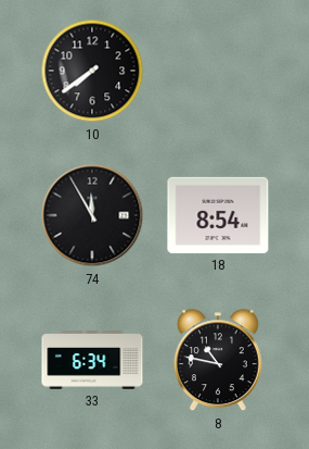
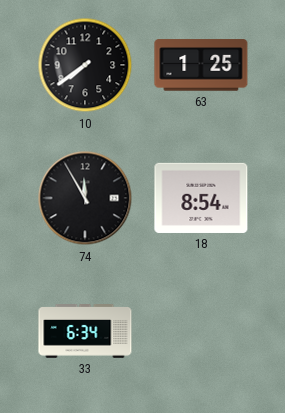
63: none -> 1:25 (201, 65)
8: 10:47 -> none (218, 361)
